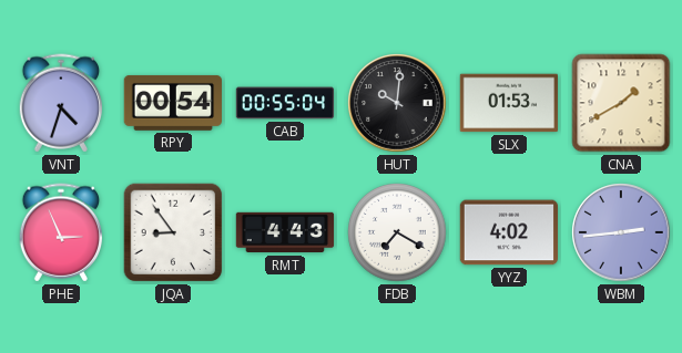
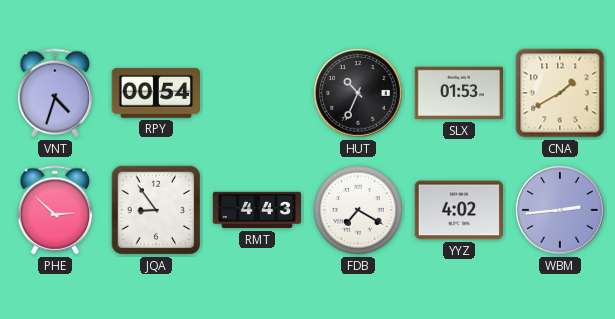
CAB: 00:55 -> none (285, 103)
HUT: 10:01 -> 10:34 (358, 93)
PHE: 2:56 -> 2:52 (54, 210)
